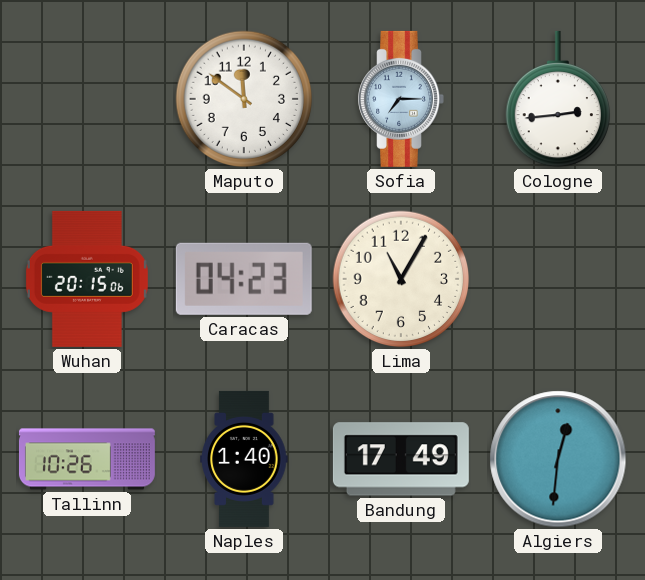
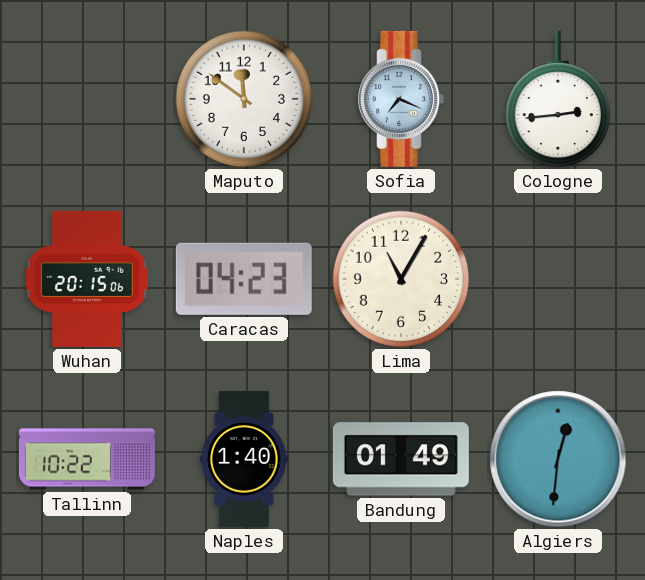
Sofia: 7:15 -> 7:19 (401, 99)
Tallinn: 10:26 -> 10:22 (87, 459)
Bandung: 17:49 -> 01:49 (401, 459)
